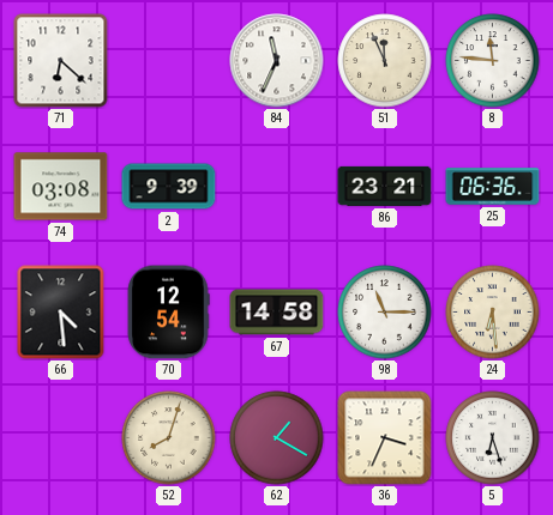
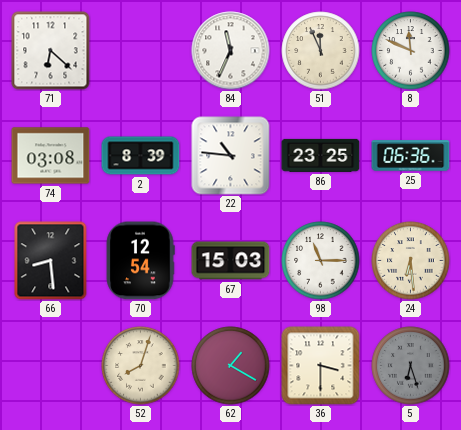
8: 11:46 -> 11:49 (411, 51)
2: 9:39 -> 8:39 (141, 156)
22: none -> 10:46 (231, 156)
86: 23:21 -> 23:25 (321, 155)
66: 4:29 -> 8:29 (51, 261)
67: 14:58 -> 15:03 (231, 261)
36: 3:34 -> 3:30 (321, 366)
5 dial: white -> grey (411, 366)
